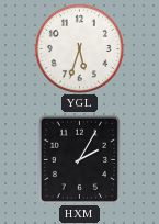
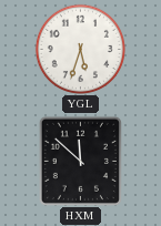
HXM: 2:05 -> 11:52 (80, 161)
